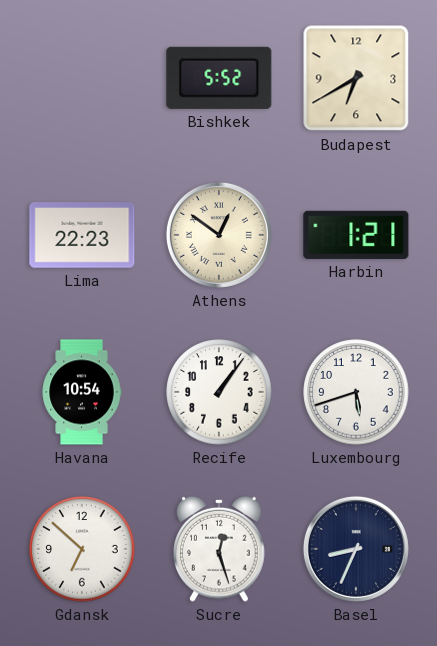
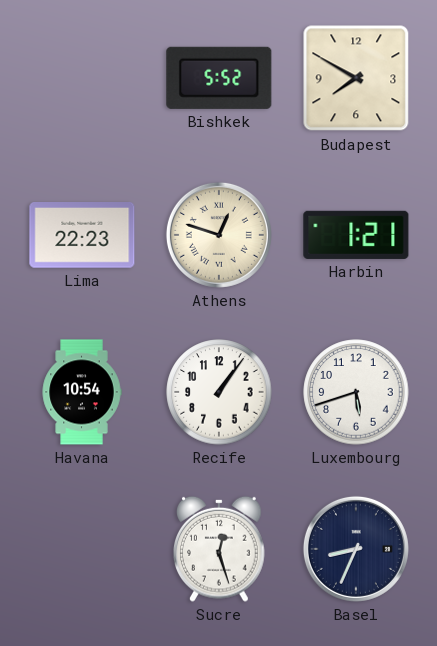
Budapest: 6:40 -> 7:50 (356, 78)
Athens: 12:51 -> 12:48 (219, 235)
Gdansk: 6:52 -> none (82, 549)
